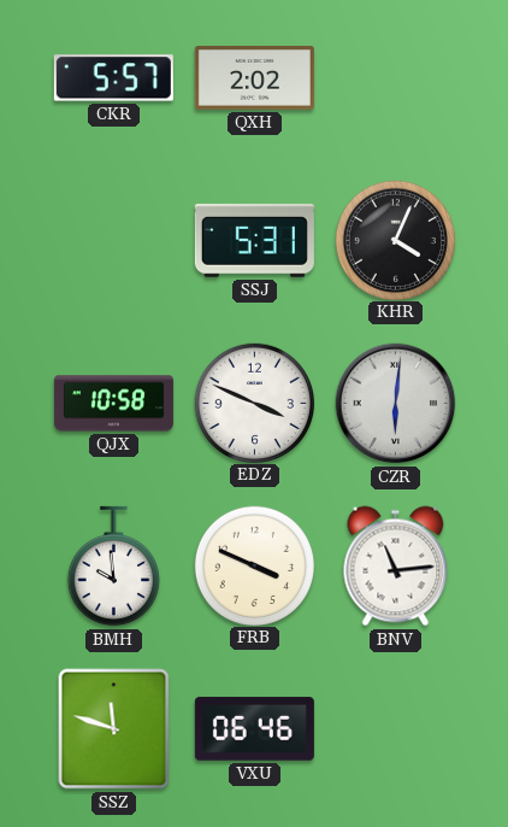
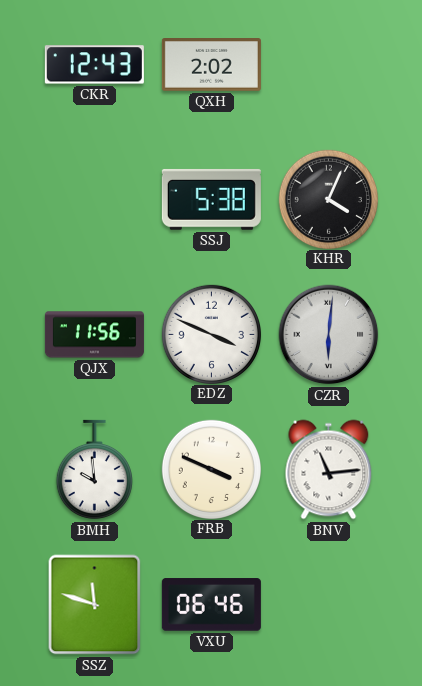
CKR: 5:57 -> 12:43 (94, 65)
SSJ: 5:31 -> 5:38 (211, 199)
QJX: 10:58 -> 11:56 (94, 335)
